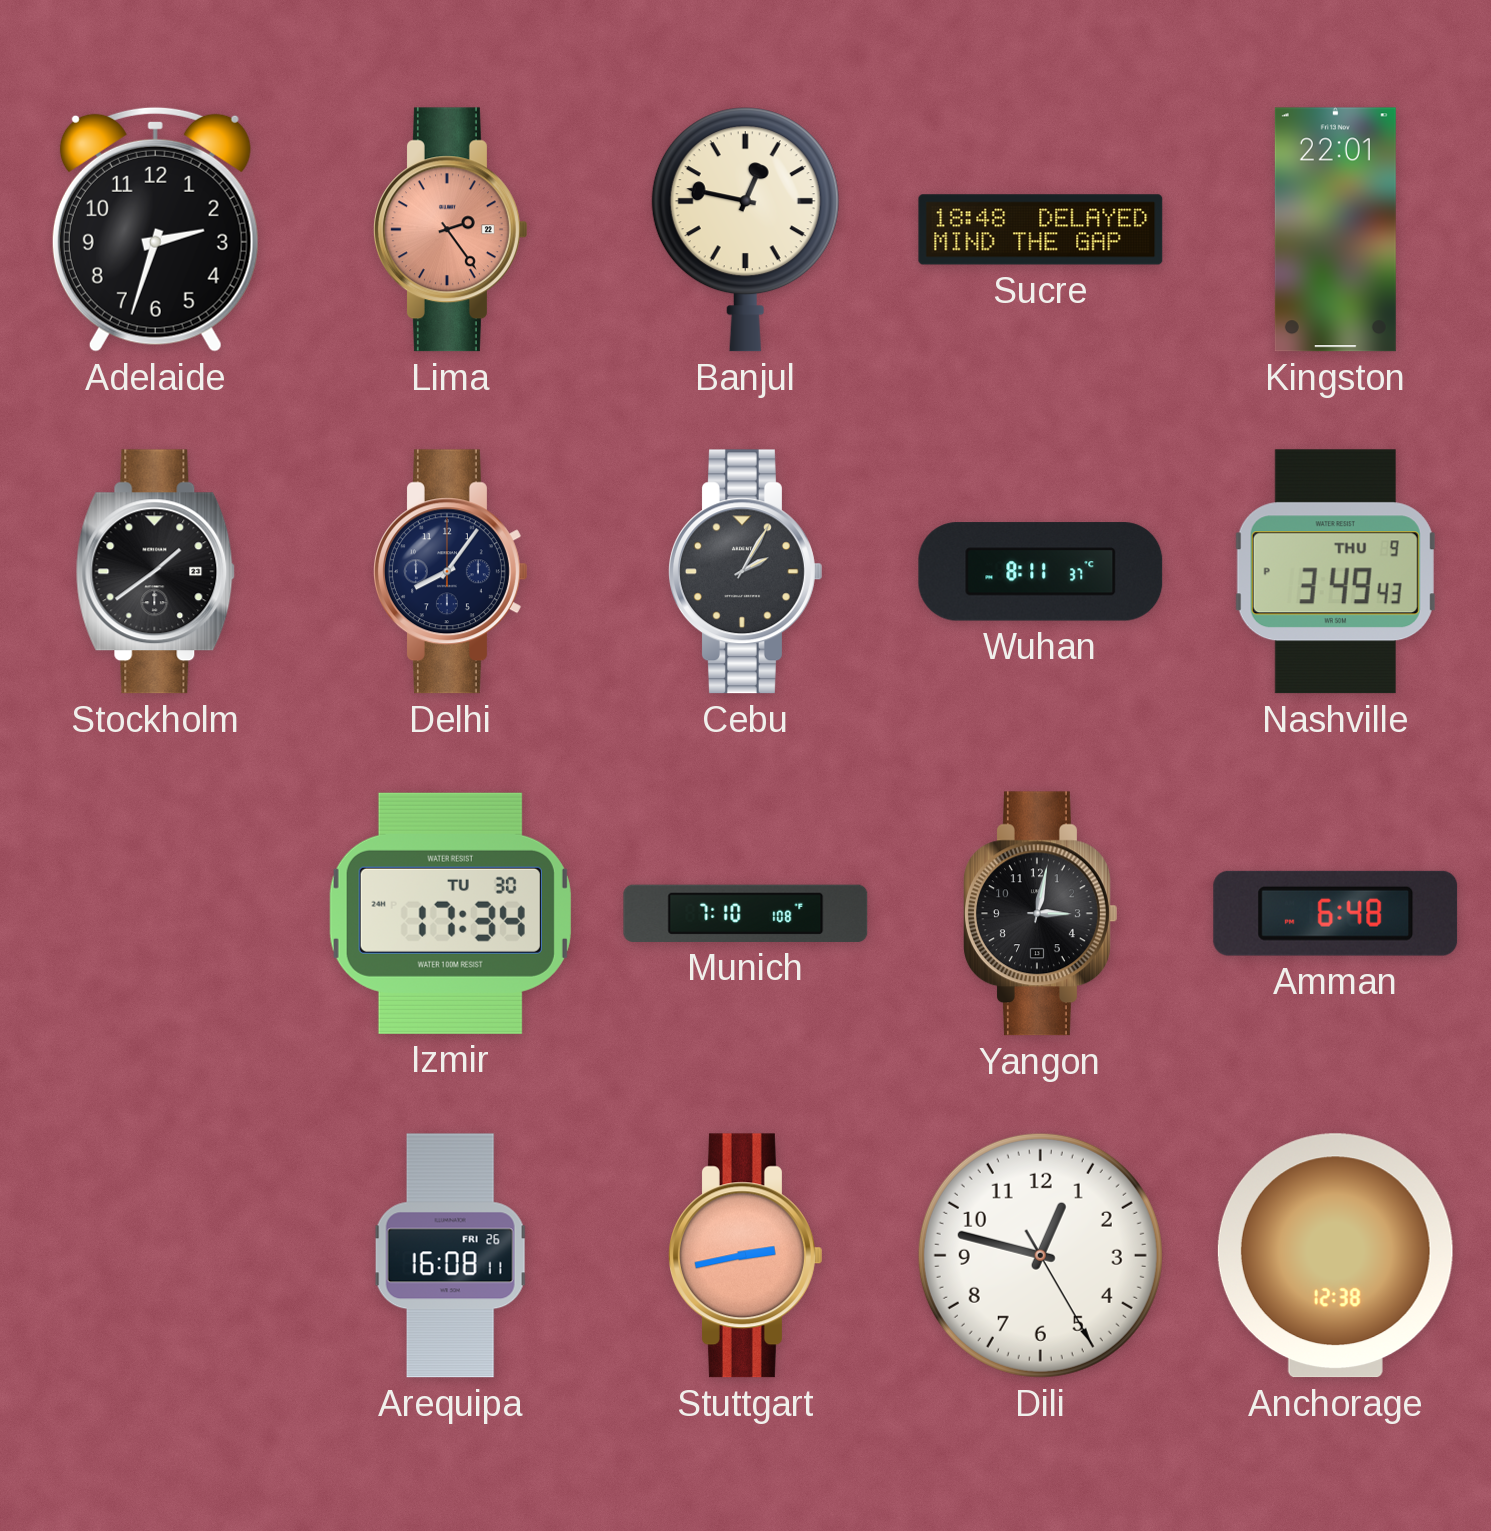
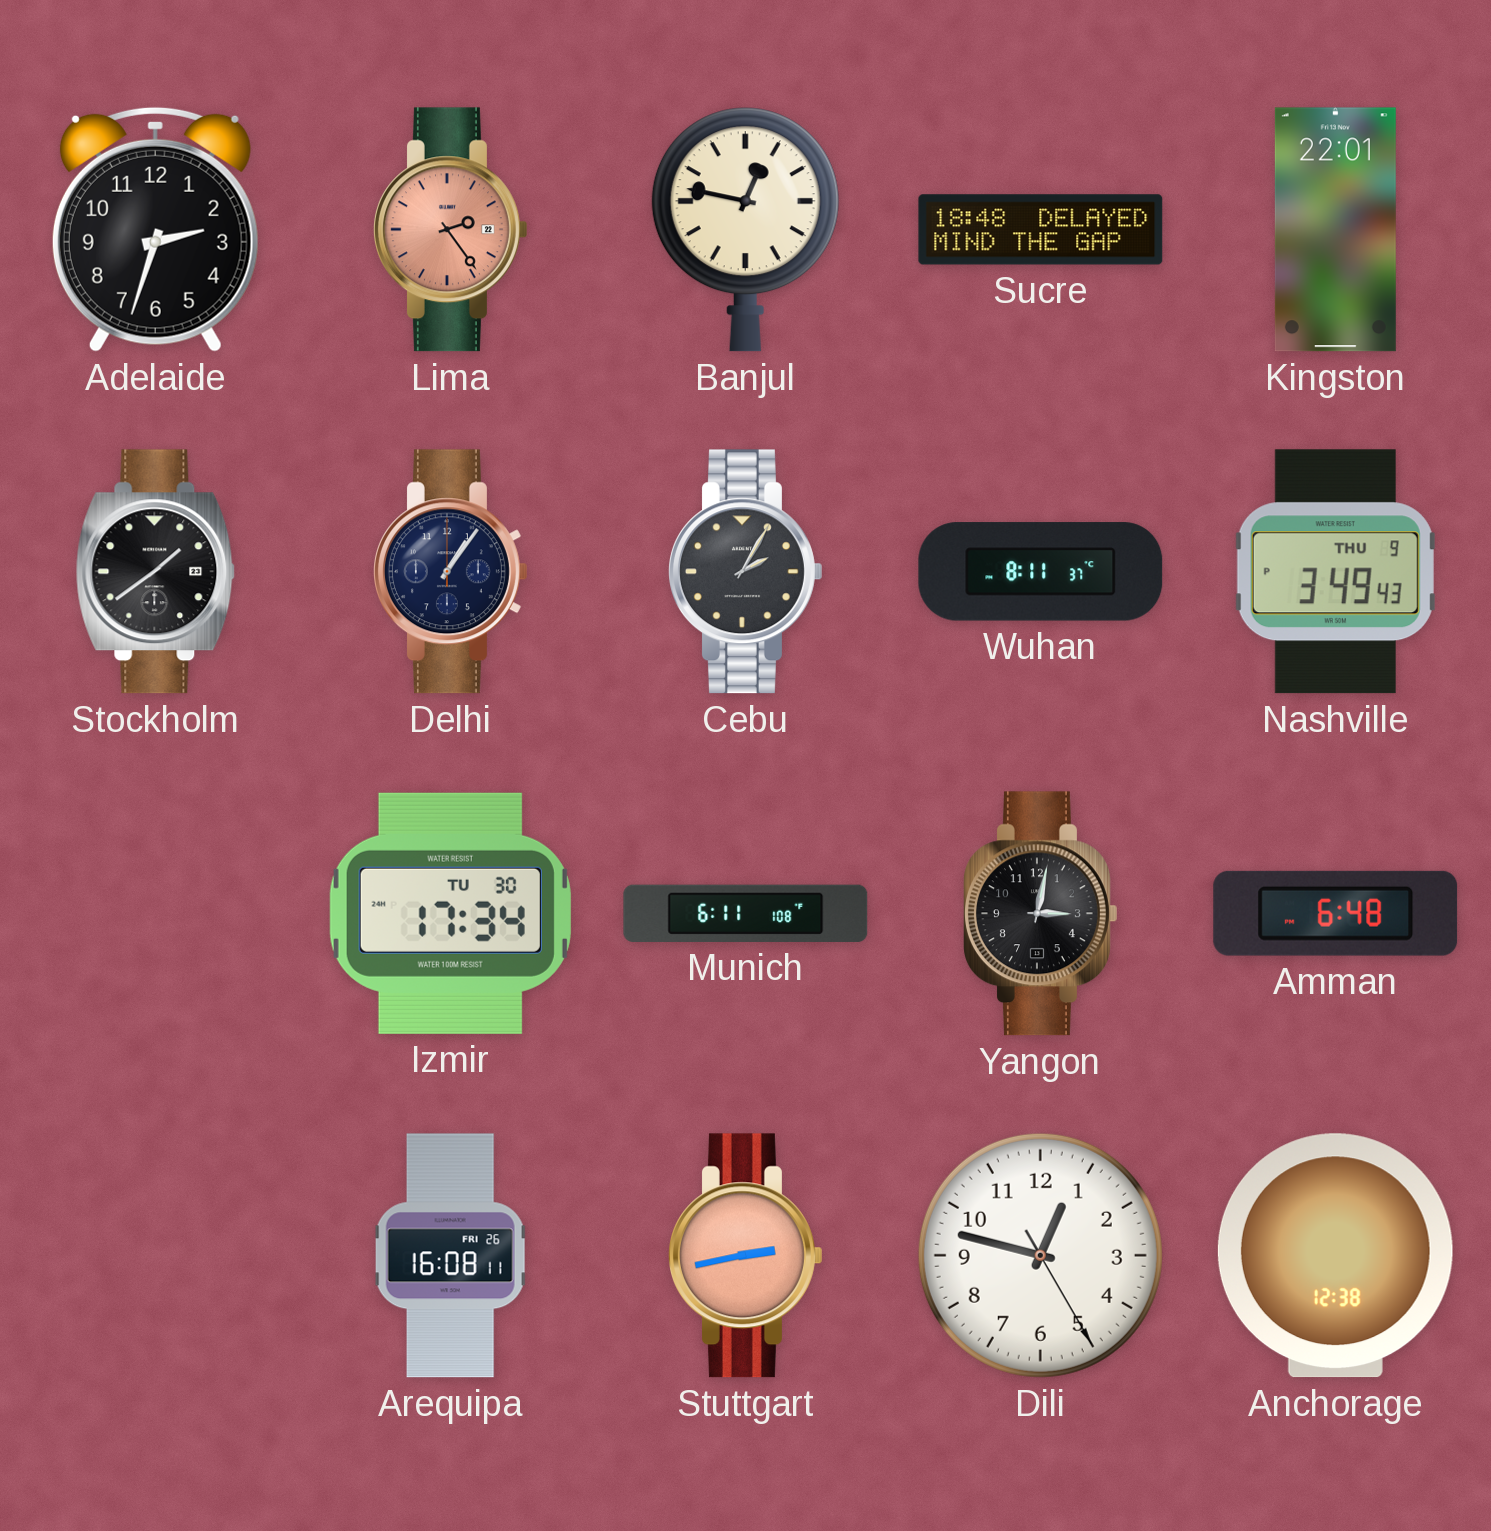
Delhi: 8:06 -> 1:06 (451, 572)
Munich: 7:10 -> 6:11 (746, 913)
